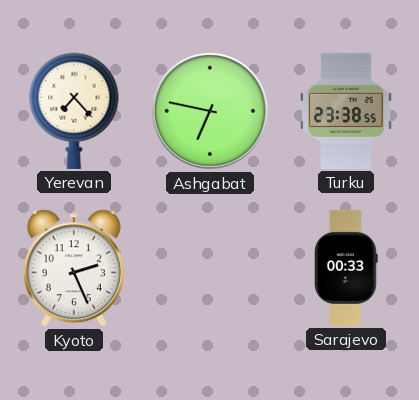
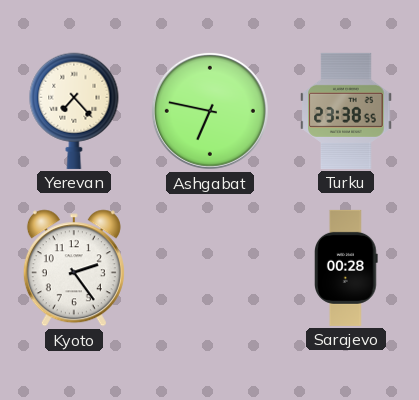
Kyoto: 2:26 -> 2:24 (74, 268)
Sarajevo: 00:33 -> 00:28 (347, 268)
